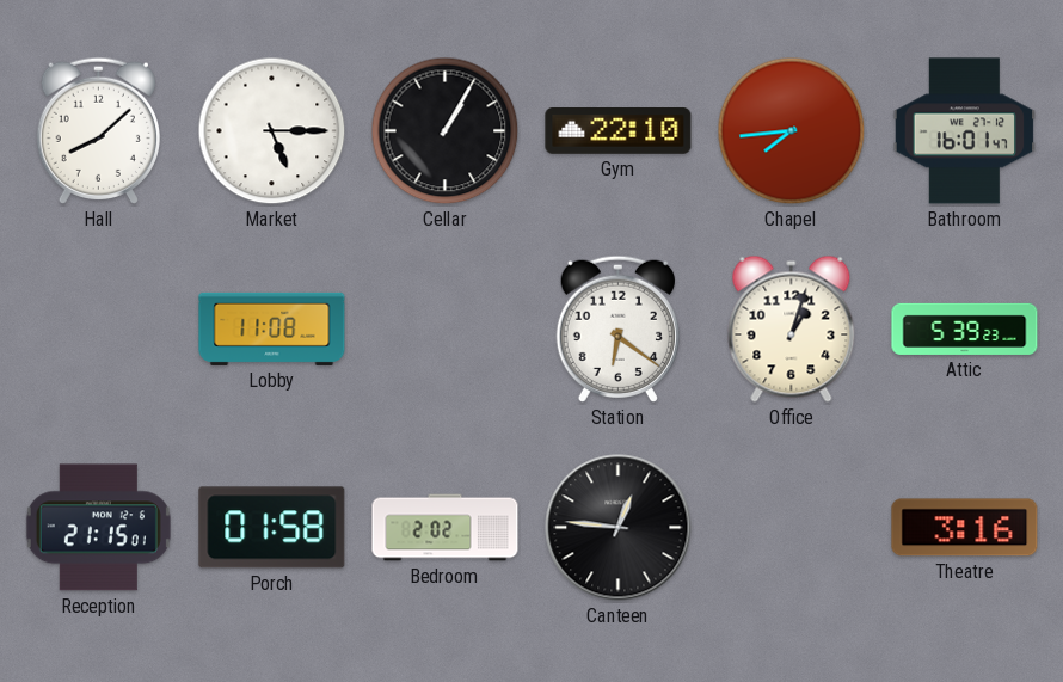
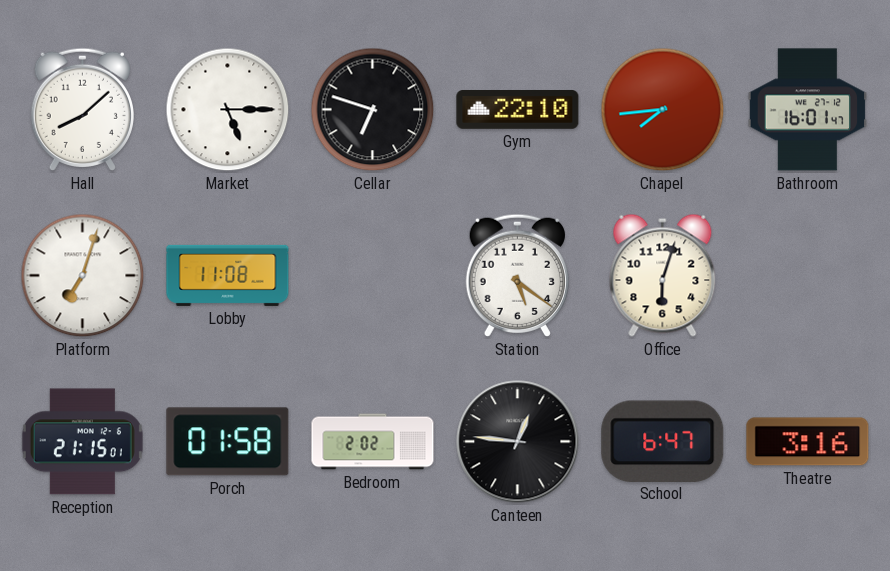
Cellar: 1:05 -> 6:48 (373, 110)
Platform: none -> 7:03 (83, 276)
Station: 6:21 -> 5:21 (517, 275)
Office: 1:03 -> 6:03 (663, 275)
Attic: 5:39 -> none (965, 328)
School: none -> 6:47 (663, 441)
